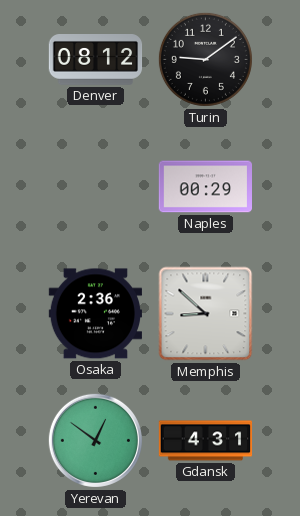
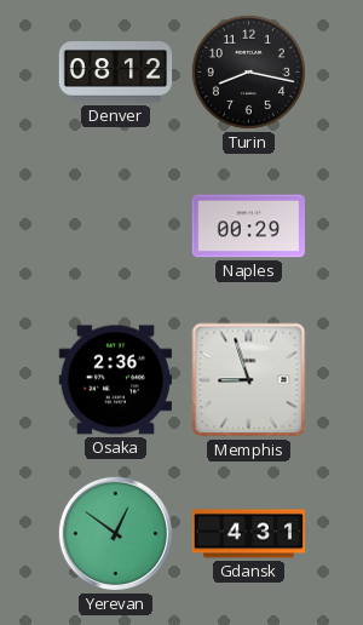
Turin: 9:09 -> 8:17 (248, 71)
Memphis: 8:52 -> 8:57 (249, 380)
